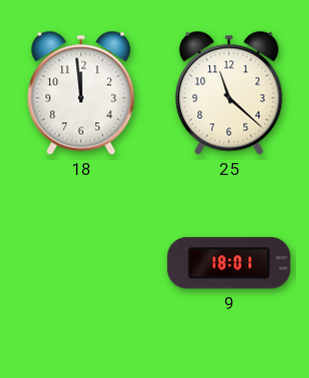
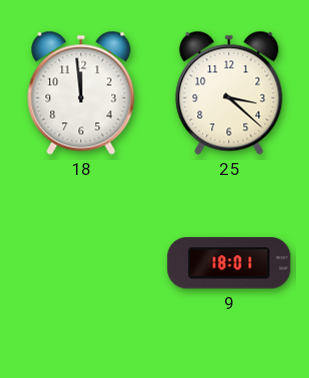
25: 11:22 -> 3:22 (229, 93)
